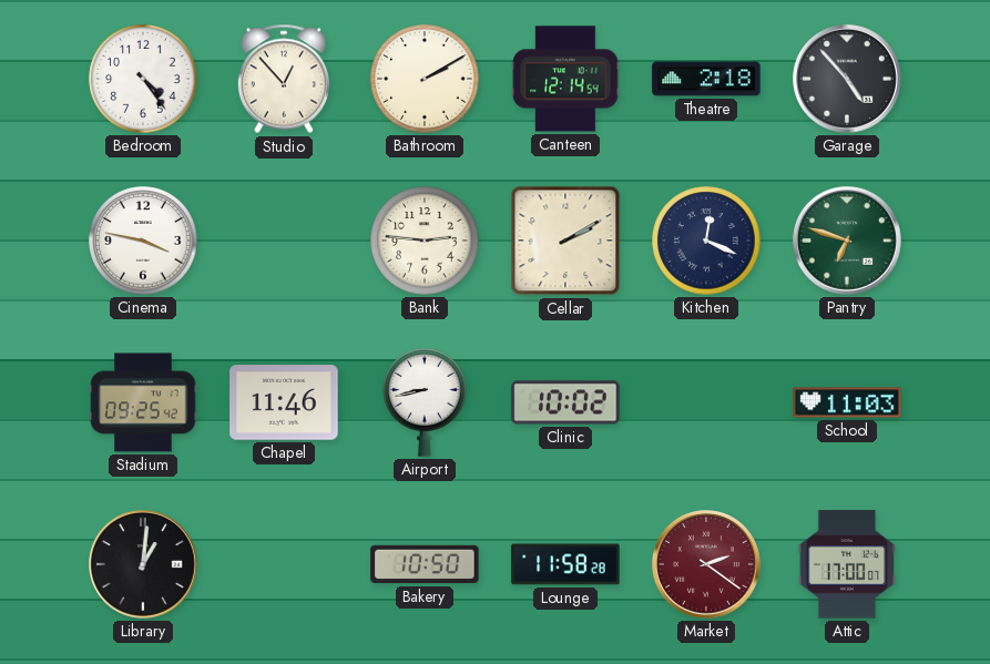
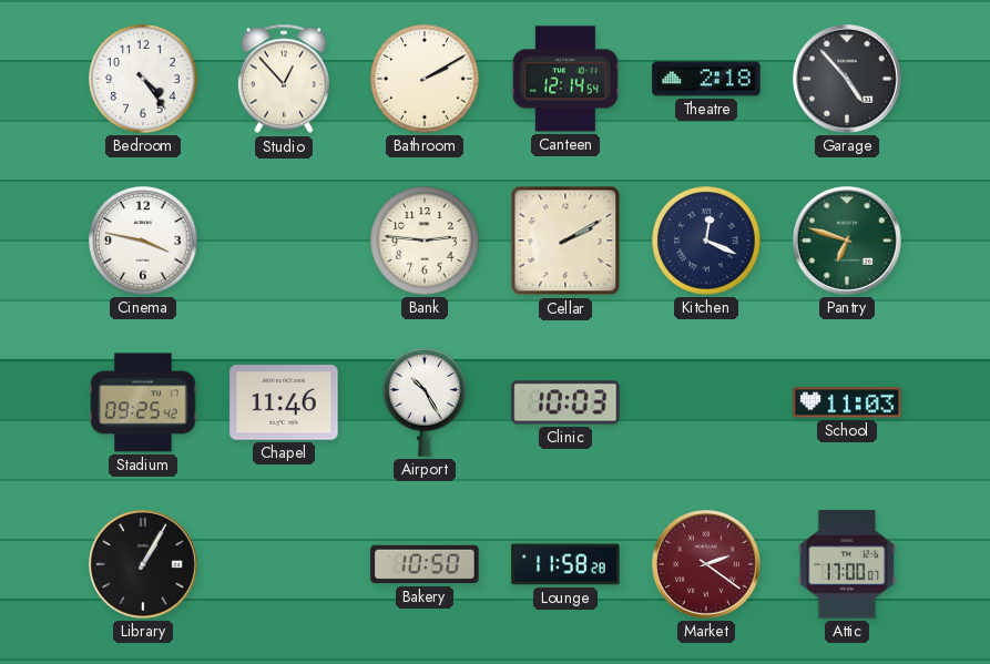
Airport: 8:43 -> 10:25 (425, 402)
Clinic: 10:02 -> 10:03 (565, 402)
Library: 1:01 -> 1:05 (144, 565)
